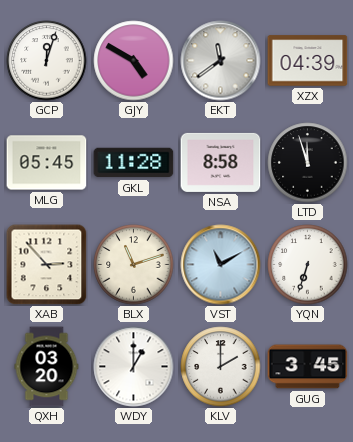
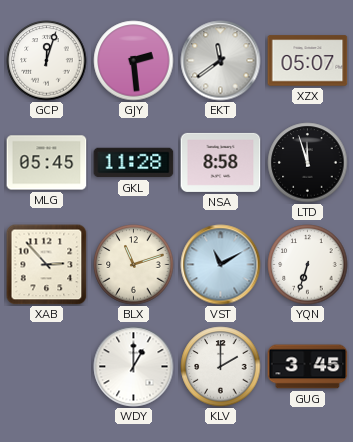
GJY: 4:50 -> 2:29 (134, 61)
XZX: 04:39 -> 05:07 (308, 61)
QXH: 03:20 -> none (47, 367)
